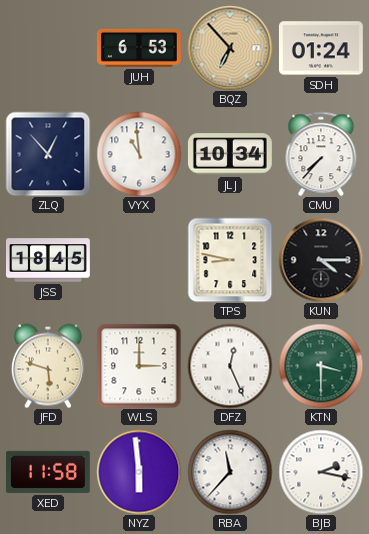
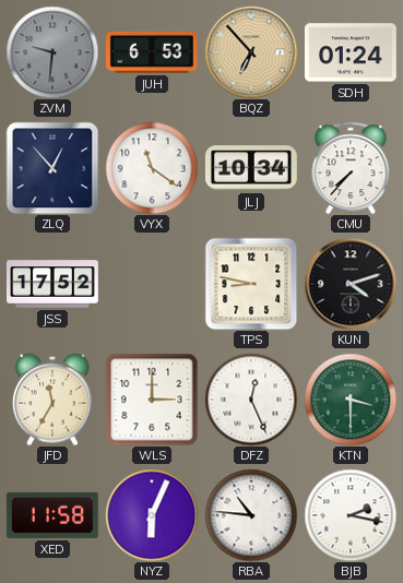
ZVM: none -> 9:31 (52, 52)
VYX: 10:59 -> 11:21 (152, 168)
JSS: 18:45 -> 17:52 (54, 284)
KUN: 4:15 -> 4:12 (351, 284)
JFD: 5:48 -> 11:35 (52, 400)
NYZ: 5:59 -> 6:04 (152, 515)
RBA: 11:37 -> 10:46 (251, 515)
